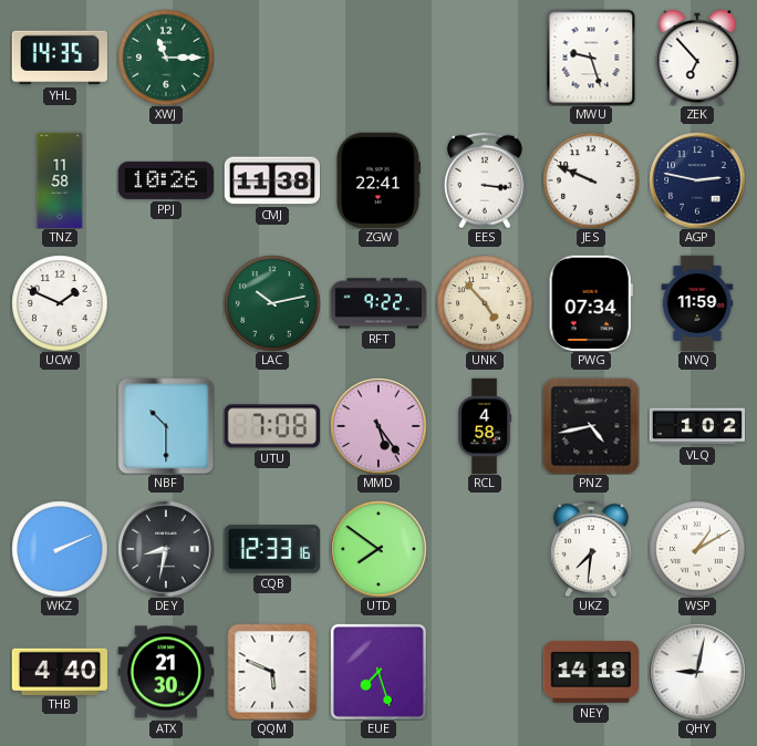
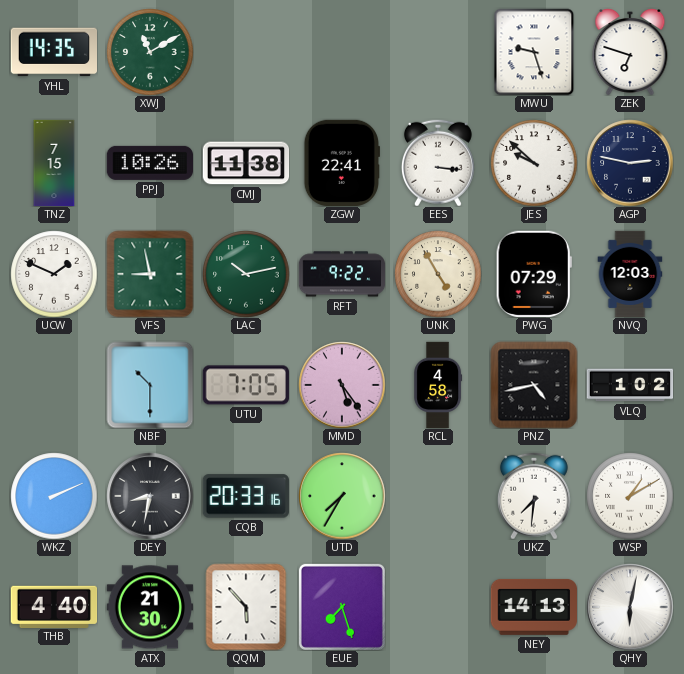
XWJ: 11:15 -> 11:10 (150, 52)
ZEK: 6:53 -> 6:48 (630, 52)
TNZ: 11:58 -> 7:15 (54, 163)
JES: 9:49 -> 9:52 (534, 163)
VFS: none -> 8:58 (150, 274)
UNK: 4:53 -> 4:55 (438, 274)
PWG: 07:34 -> 07:29 (534, 273)
NVQ: 11:59 -> 12:03 (630, 274)
UTU: 7:08 -> 7:05 (246, 385)
CQB: 12:33 -> 20:33 (246, 496)
UTD: 7:51 -> 7:35 (342, 496)
QQM: 5:49 -> 5:53 (246, 607)
NEY: 14:18 -> 14:13 (533, 607)
QHY: 9:02 -> 6:02 (630, 607)
